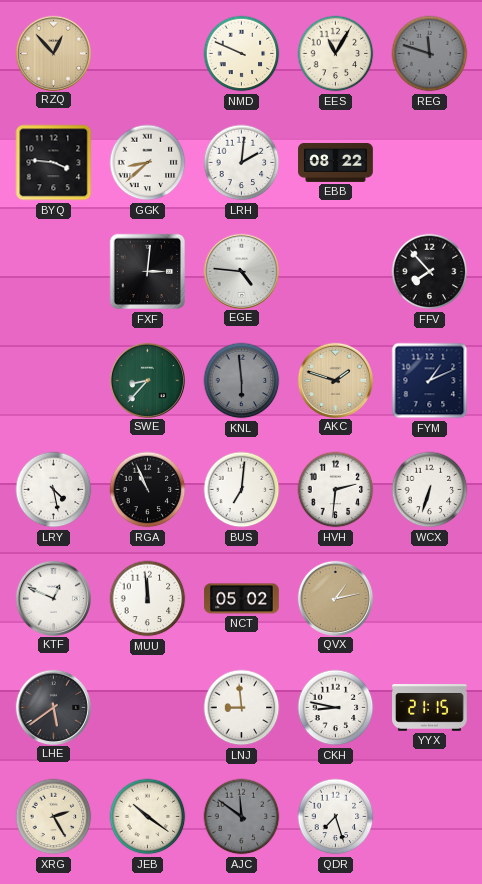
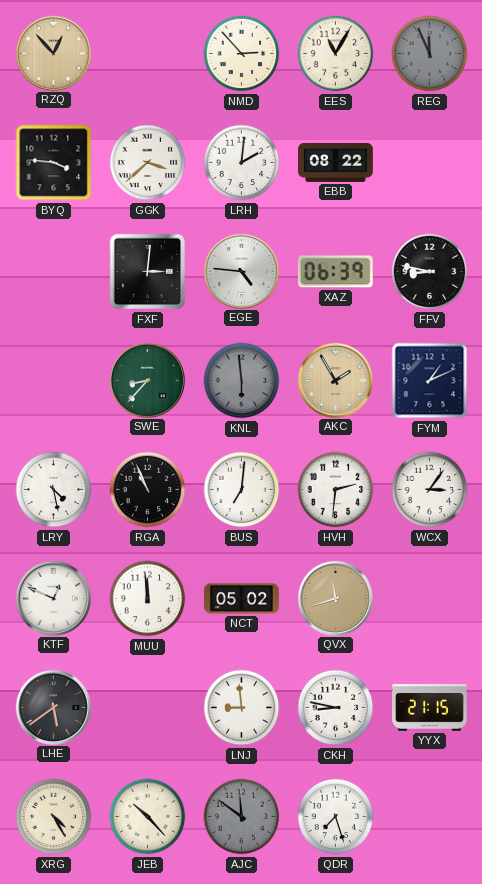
NMD: 9:49 -> 2:53 (242, 54)
REG: 11:48 -> 11:56 (430, 54)
GGK: 8:38 -> 3:38 (148, 163)
XAZ: none -> 06:39 (335, 272)
FFV: 7:53 -> 8:47 (430, 272)
AKC: 1:48 -> 1:55 (335, 380)
WCX: 6:33 -> 3:06 (430, 490)
QVX: 1:13 -> 11:42 (335, 598)
XRG: 2:25 -> 4:25 (54, 817)
JEB: 10:21 -> 10:23 (148, 817)
